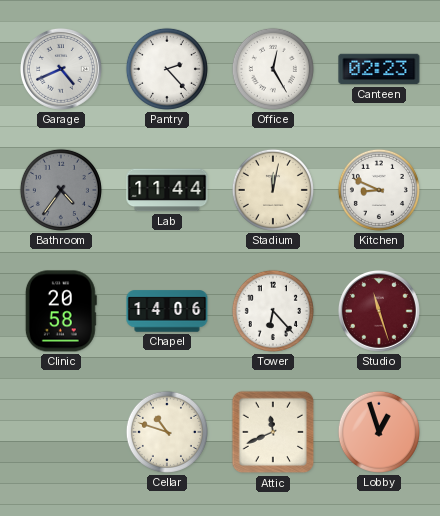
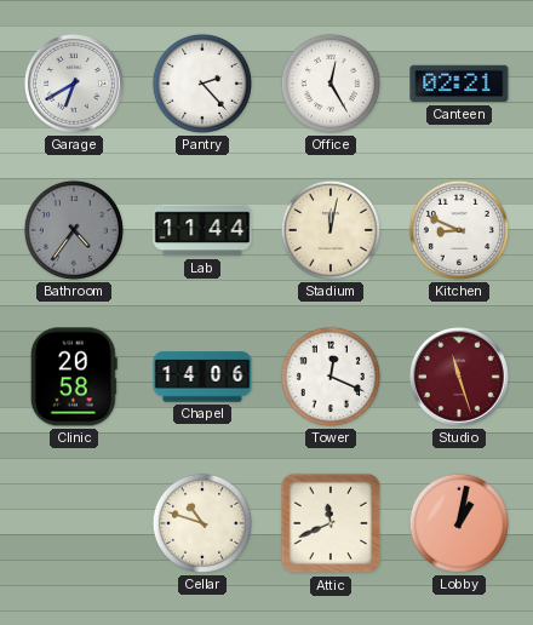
Garage: 4:41 -> 6:40 (74, 84)
Canteen: 02:23 -> 02:21 (459, 84)
Tower: 6:23 -> 12:19 (331, 377)
Lobby: 12:57 -> 1:02 (459, 523)
